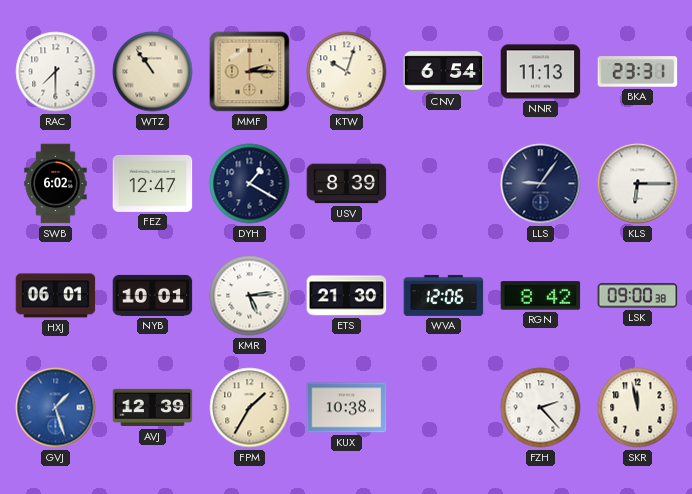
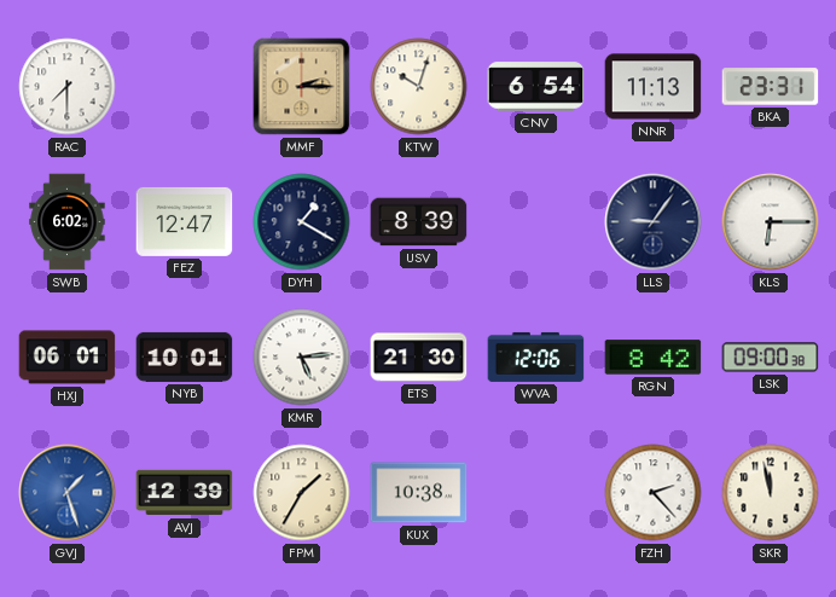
WTZ: 10:54 -> none (153, 72)
